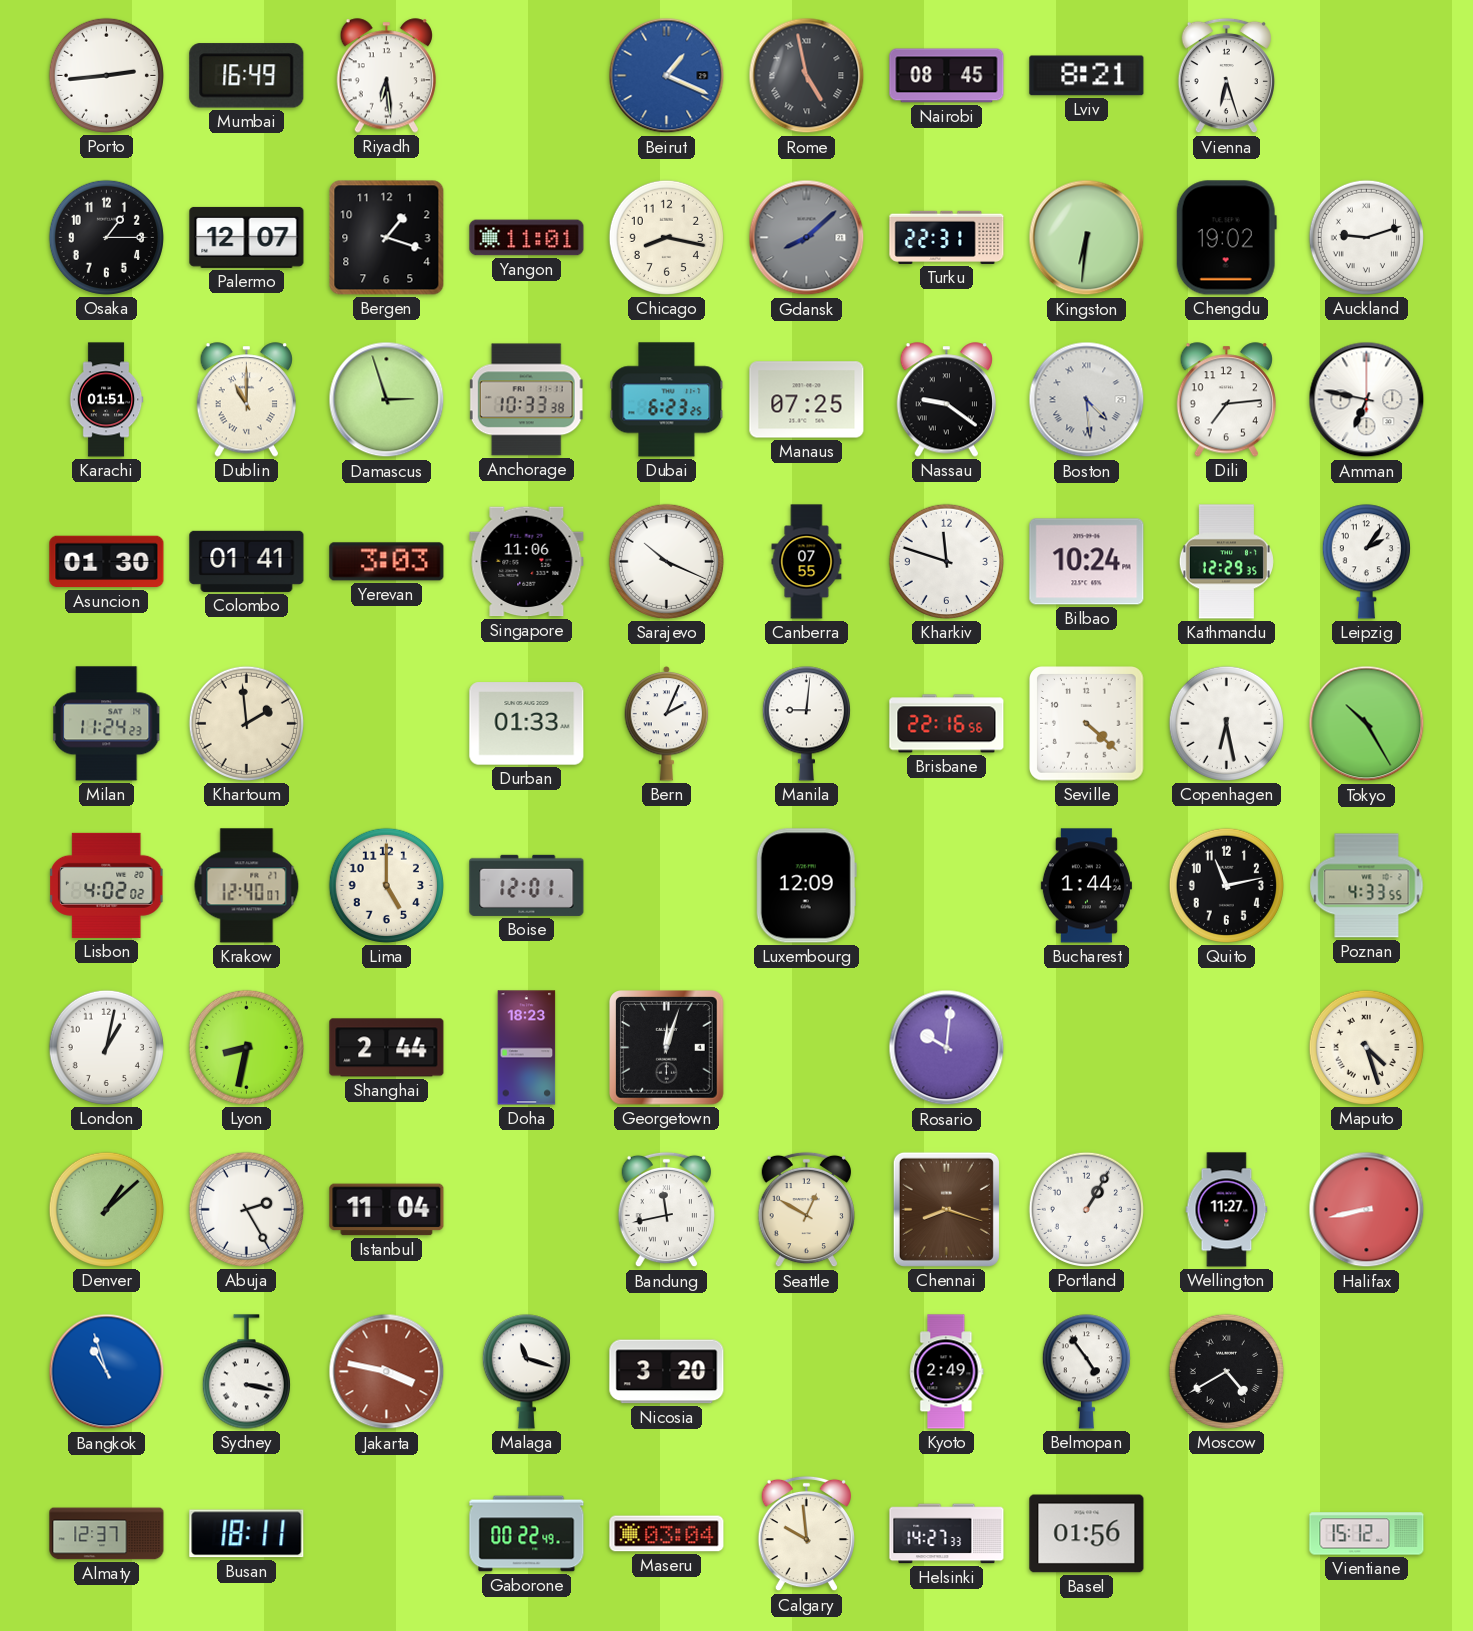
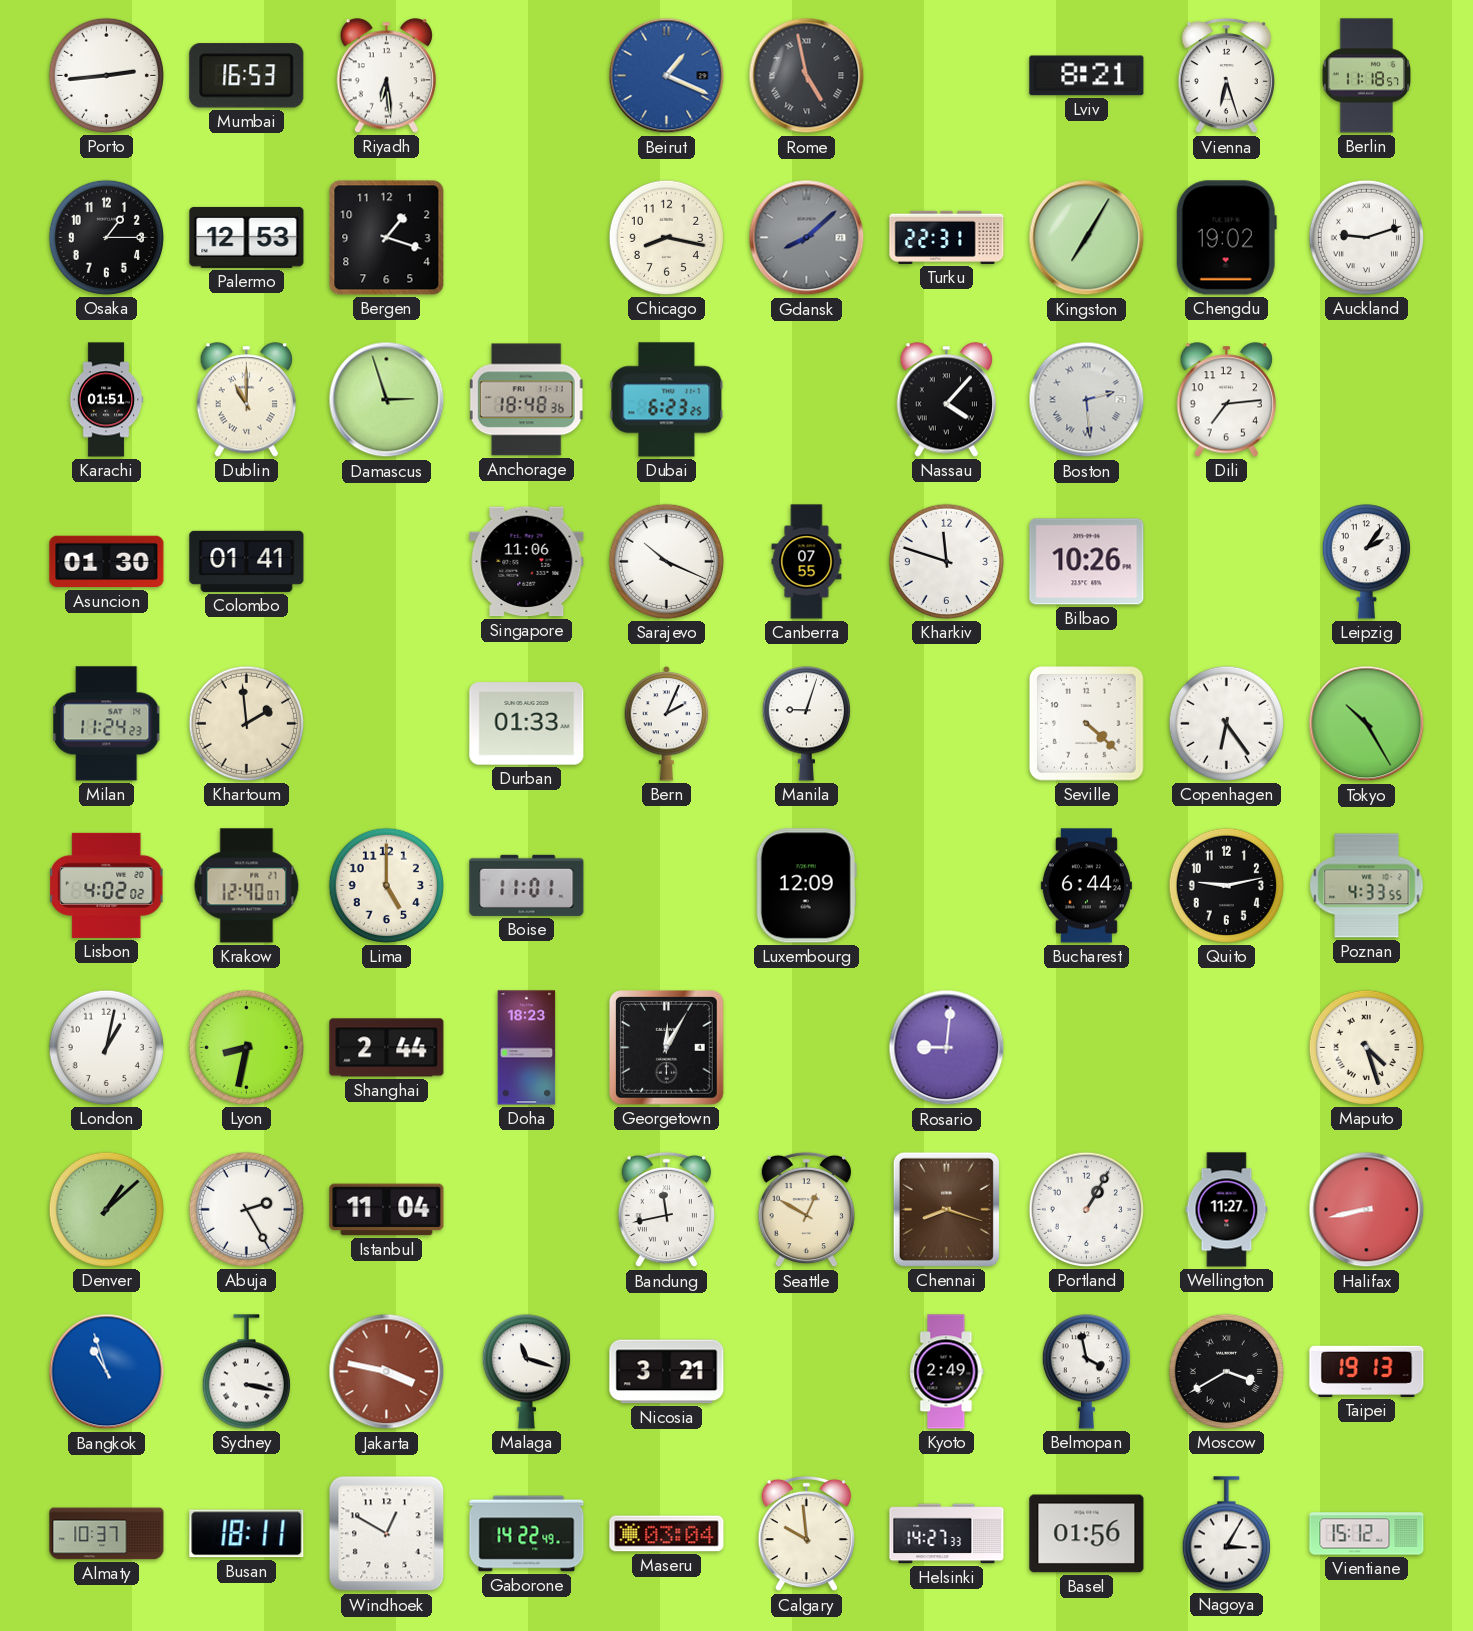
Mumbai: 16:49 -> 16:53 (247, 76)
Nairobi: 08:45 -> none (947, 76)
Berlin: none -> 11:18 (1366, 76)
Palermo: 12:07 -> 12:53 (247, 237)
Yangon: 11:01 -> none (527, 238)
Kingston: 6:31 -> 7:05 (1087, 238)
Anchorage: 10:33 -> 18:48 (526, 400)
Manaus: 07:25 -> none (807, 400)
Nassau: 9:21 -> 4:07 (946, 400)
Boston: 4:29 -> 2:29 (1087, 400)
Amman: 6:47 -> none (1367, 400)
Yerevan: 3:03 -> none (387, 562)
Bilbao: 10:24 -> 10:26 (1087, 562)
Kathmandu: 12:29 -> none (1226, 562)
Manila: 9:01 -> 9:03 (806, 724)
Brisbane: 22:16 -> none (947, 724)
Copenhagen: 6:28 -> 6:24 (1226, 723)
Boise: 12:01 -> 11:01 (527, 885)
Bucharest: 1:44 -> 6:44 (1086, 886)
Quito: 11:13 -> 9:13 (1226, 885)
Georgetown: 12:03 -> 12:05 (667, 1048)
Rosario: 10:01 -> 9:01 (947, 1048)
Nicosia: 3:20 -> 3:21 (667, 1372)
Belmopan: 4:54 -> 3:58 (1086, 1372)
Moscow: 4:40 -> 3:40 (1226, 1371)
Taipei: none -> 19:13 (1367, 1371)
Almaty: 12:37 -> 10:37 (107, 1534)
Windhoek: none -> 12:50 (387, 1534)
Gaborone: 00:22 -> 14:22 (527, 1534)
Nagoya: none -> 3:05 (1226, 1534)
